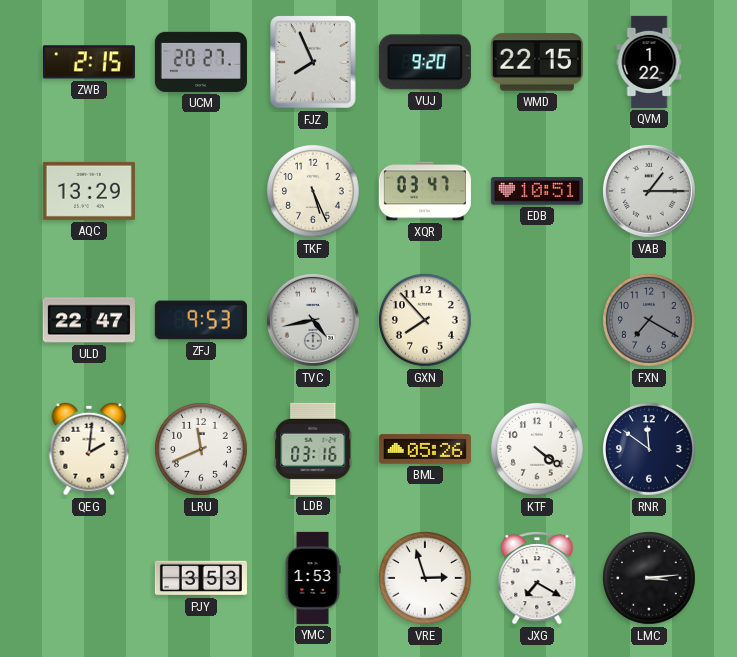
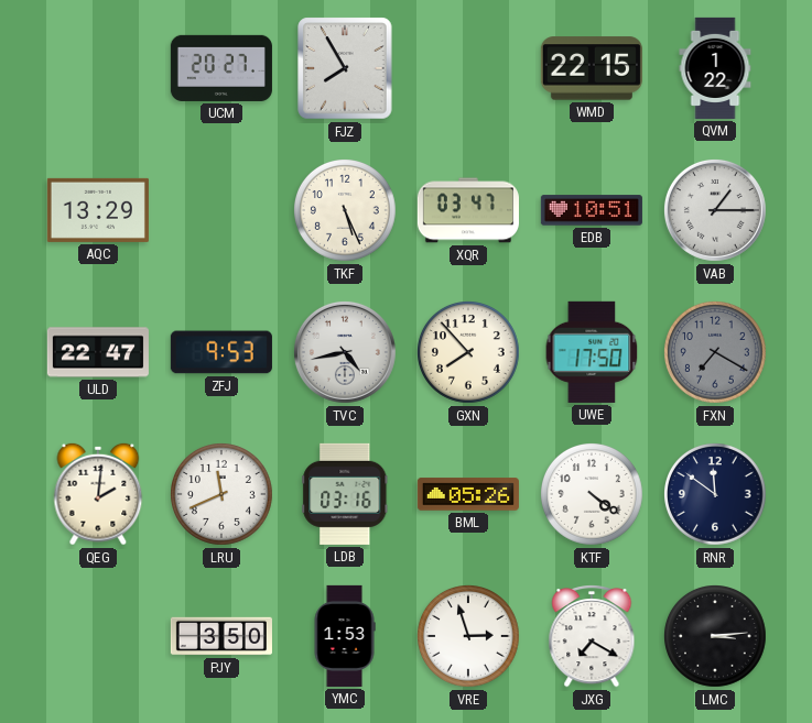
ZWB: 2:15 -> none (89, 62)
FJZ: 7:56 -> 7:55 (345, 68)
VUJ: 9:20 -> none (425, 62)
UWE: none -> 17:50 (592, 352)
PJY: 3:53 -> 3:50 (221, 636)
